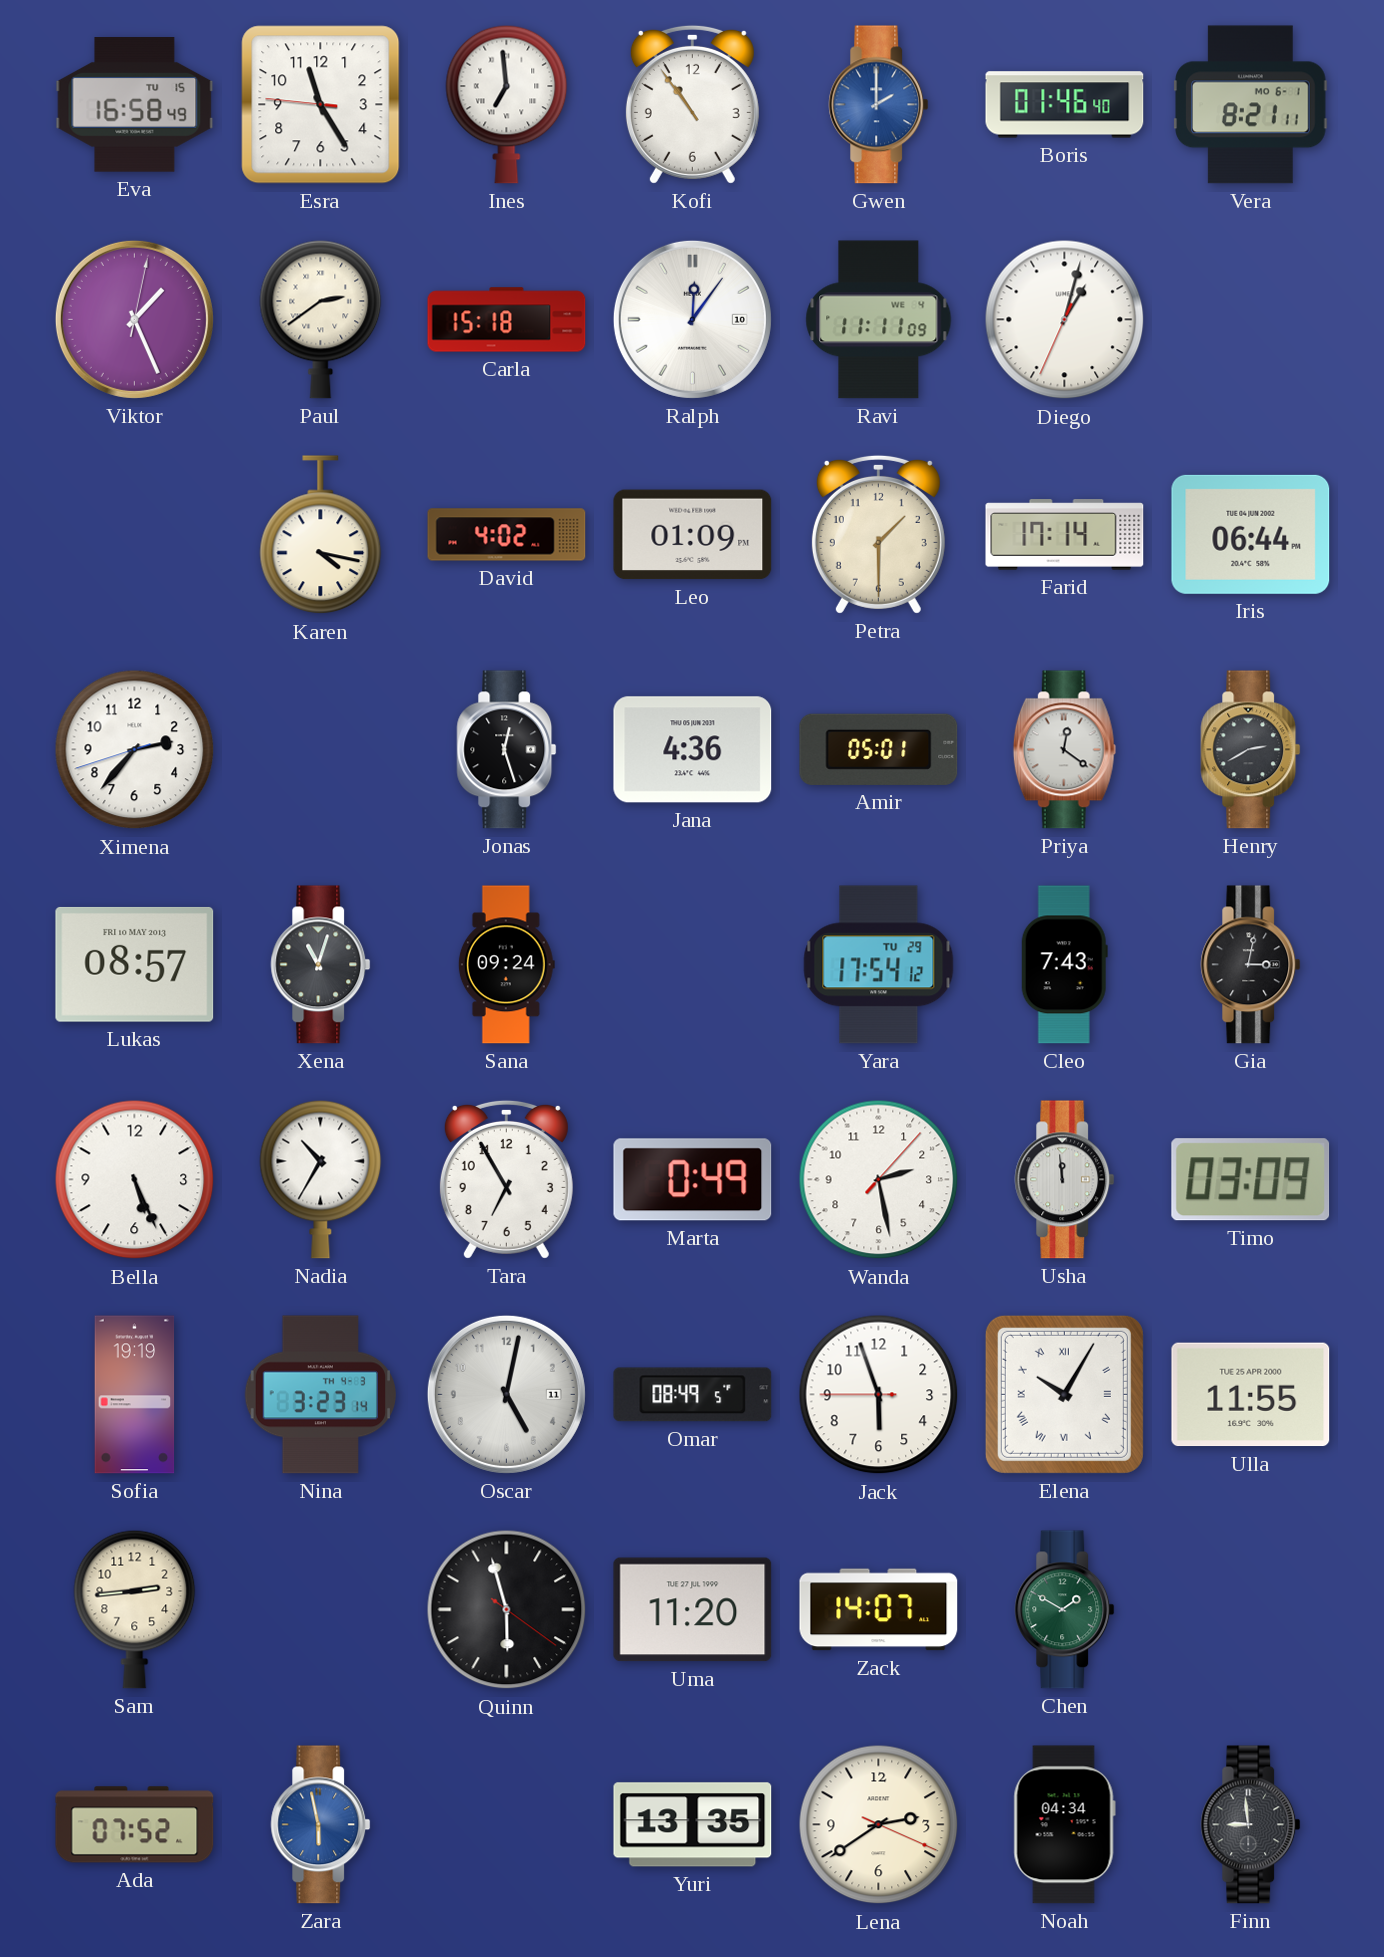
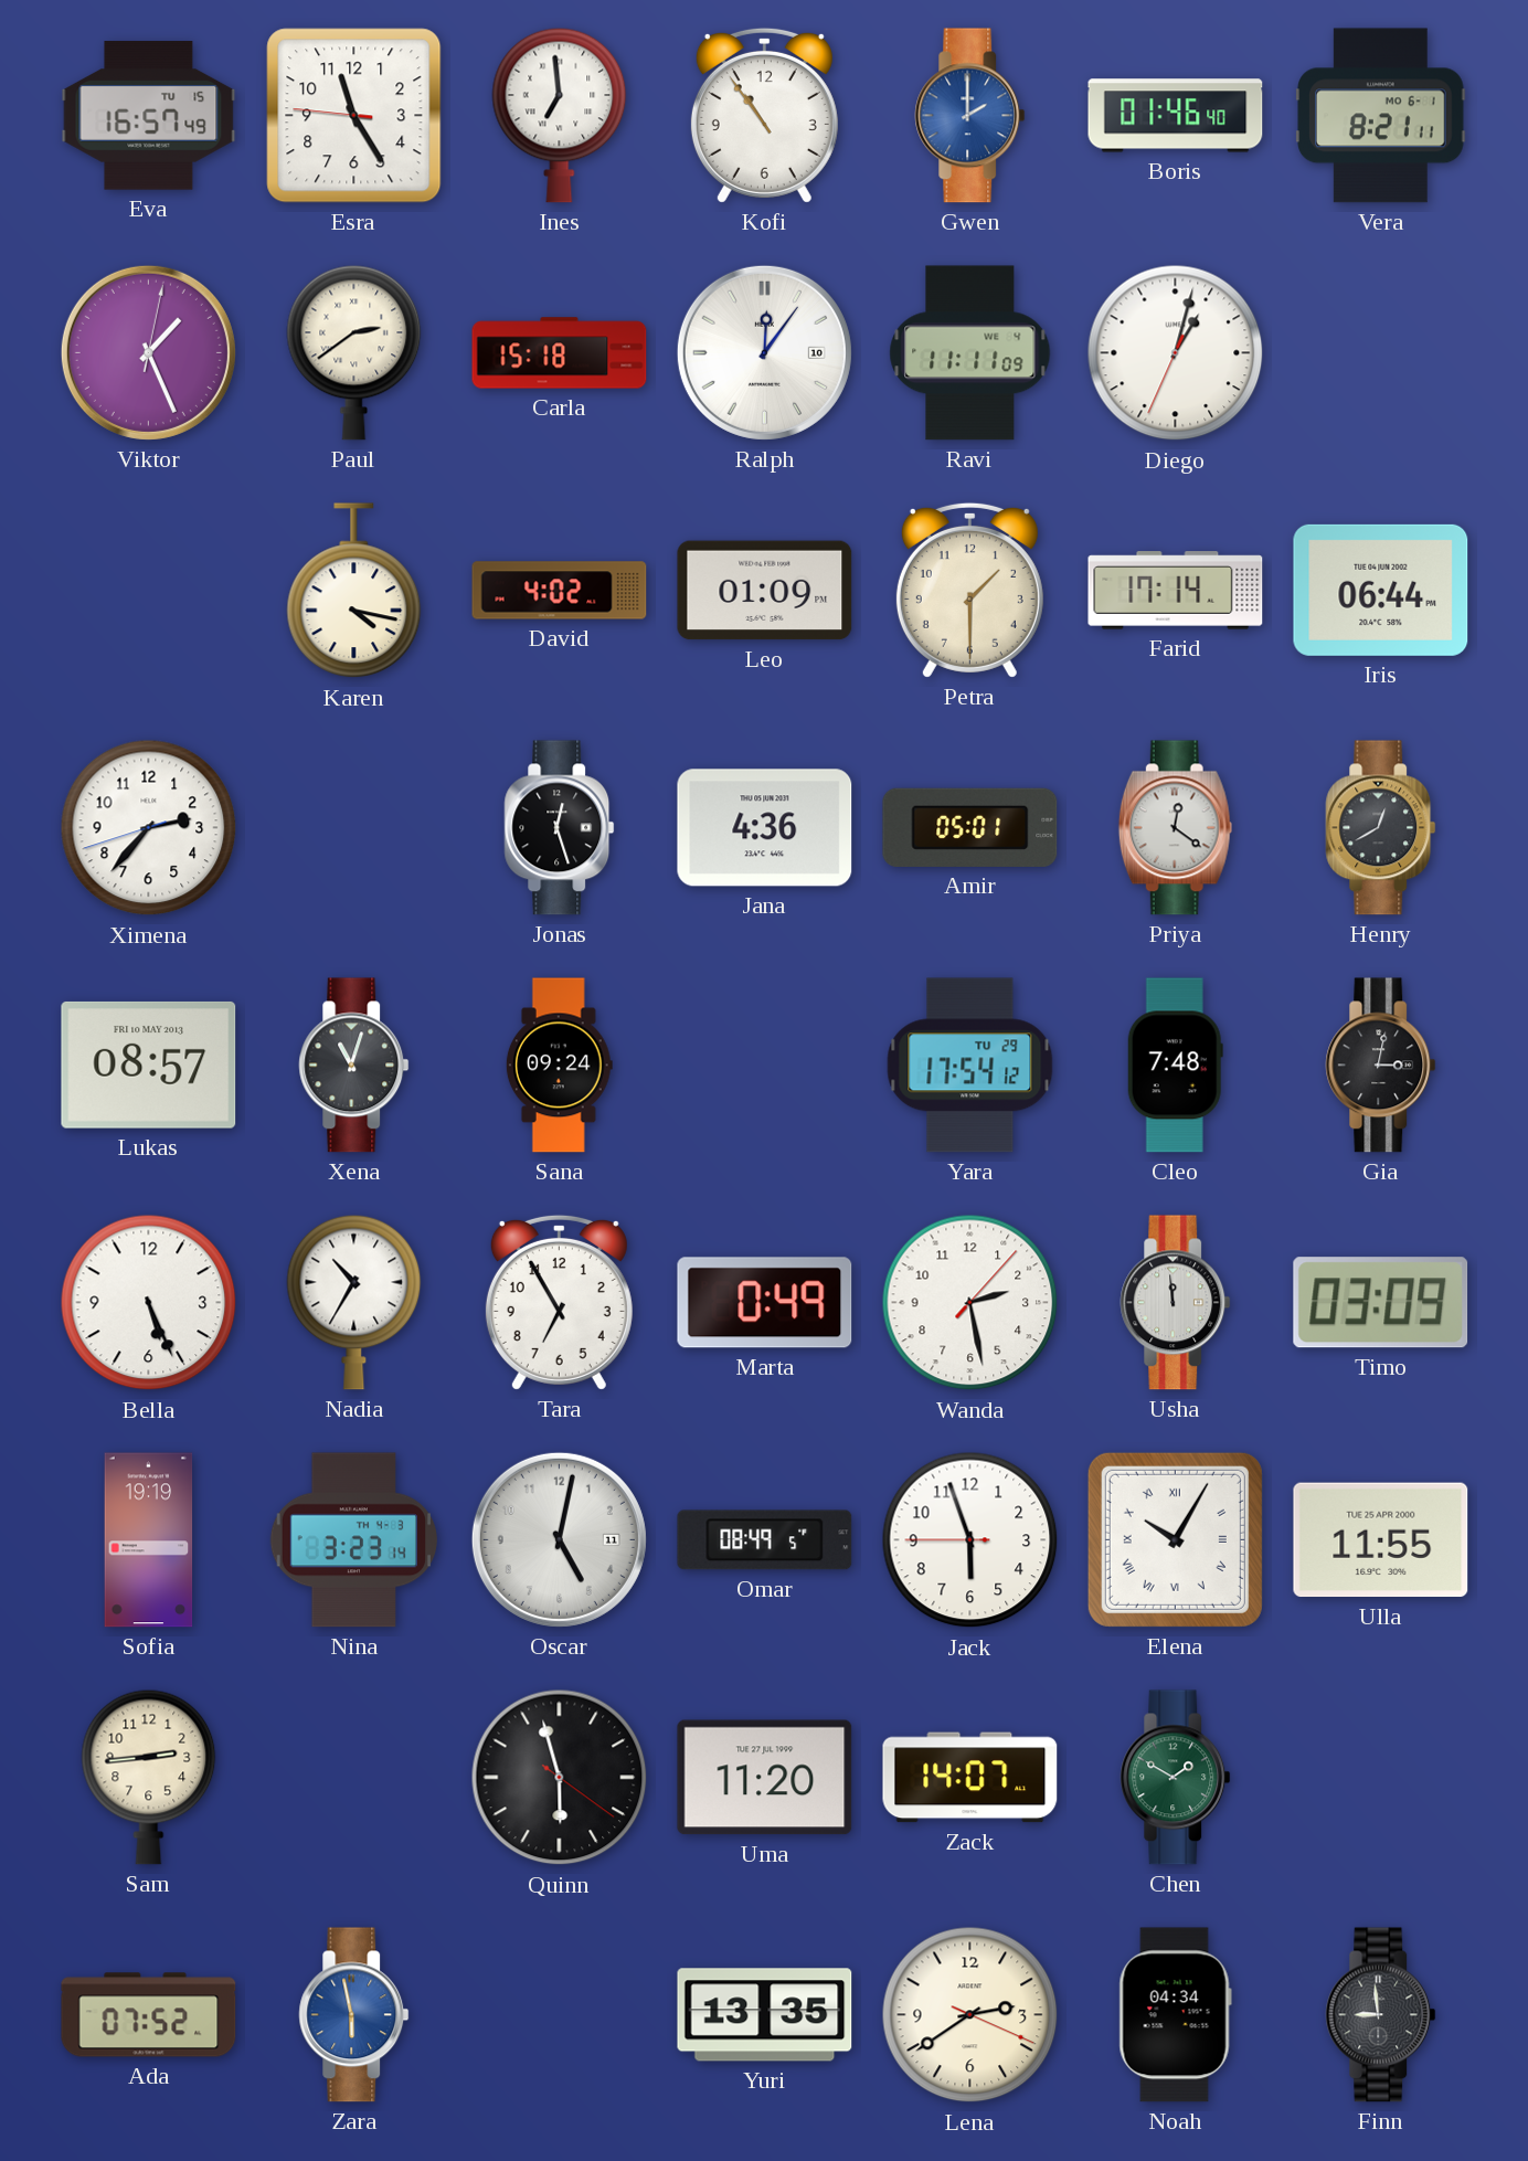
Eva: 16:58 -> 16:57 (149, 116)
Henry: 2:40 -> 12:40 (1381, 828)
Cleo: 7:43 -> 7:48 (1175, 1066)
